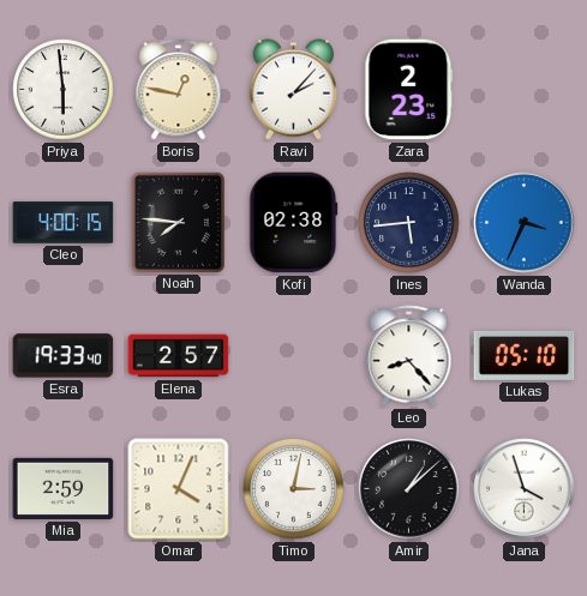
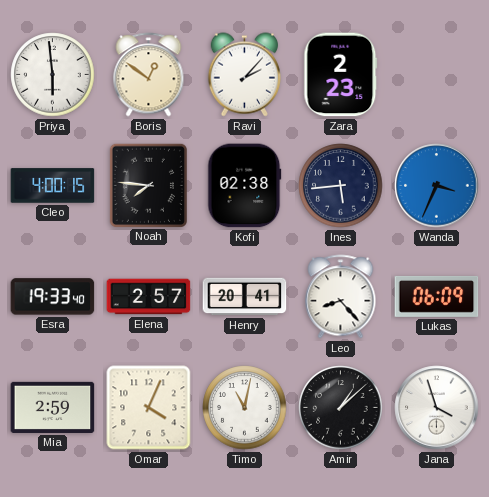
Boris: 12:47 -> 12:51 (149, 75)
Henry: none -> 20:41 (245, 297)
Lukas: 05:10 -> 06:09 (437, 296)
Timo: 3:02 -> 11:02 (245, 408)
